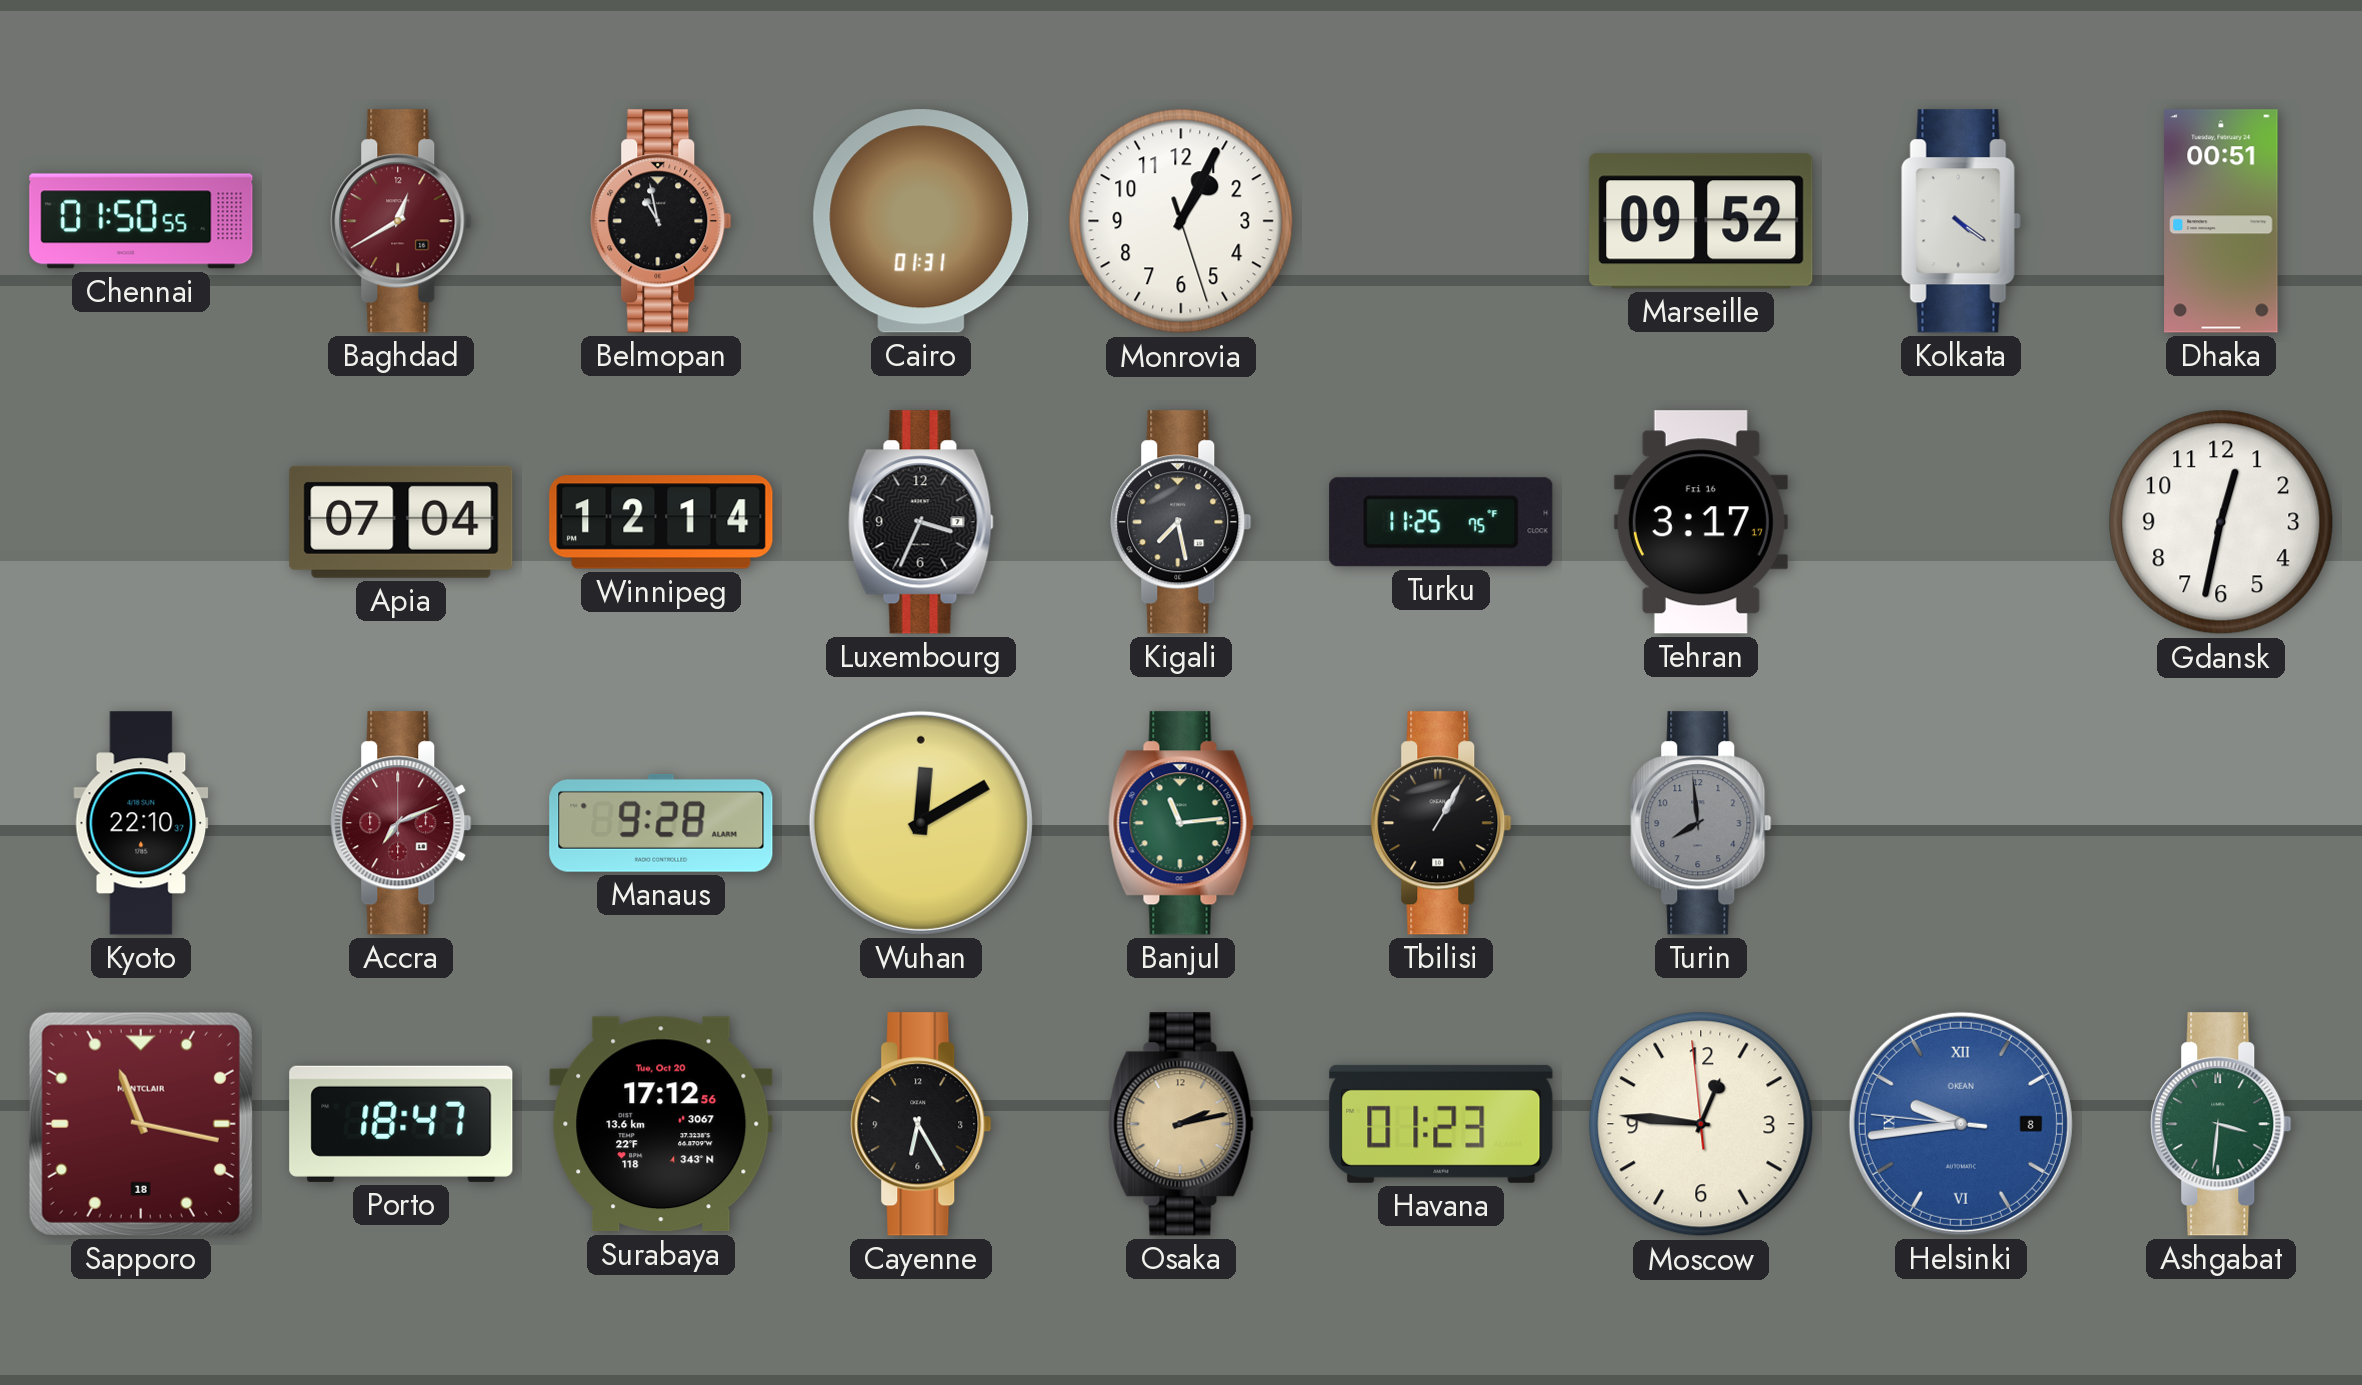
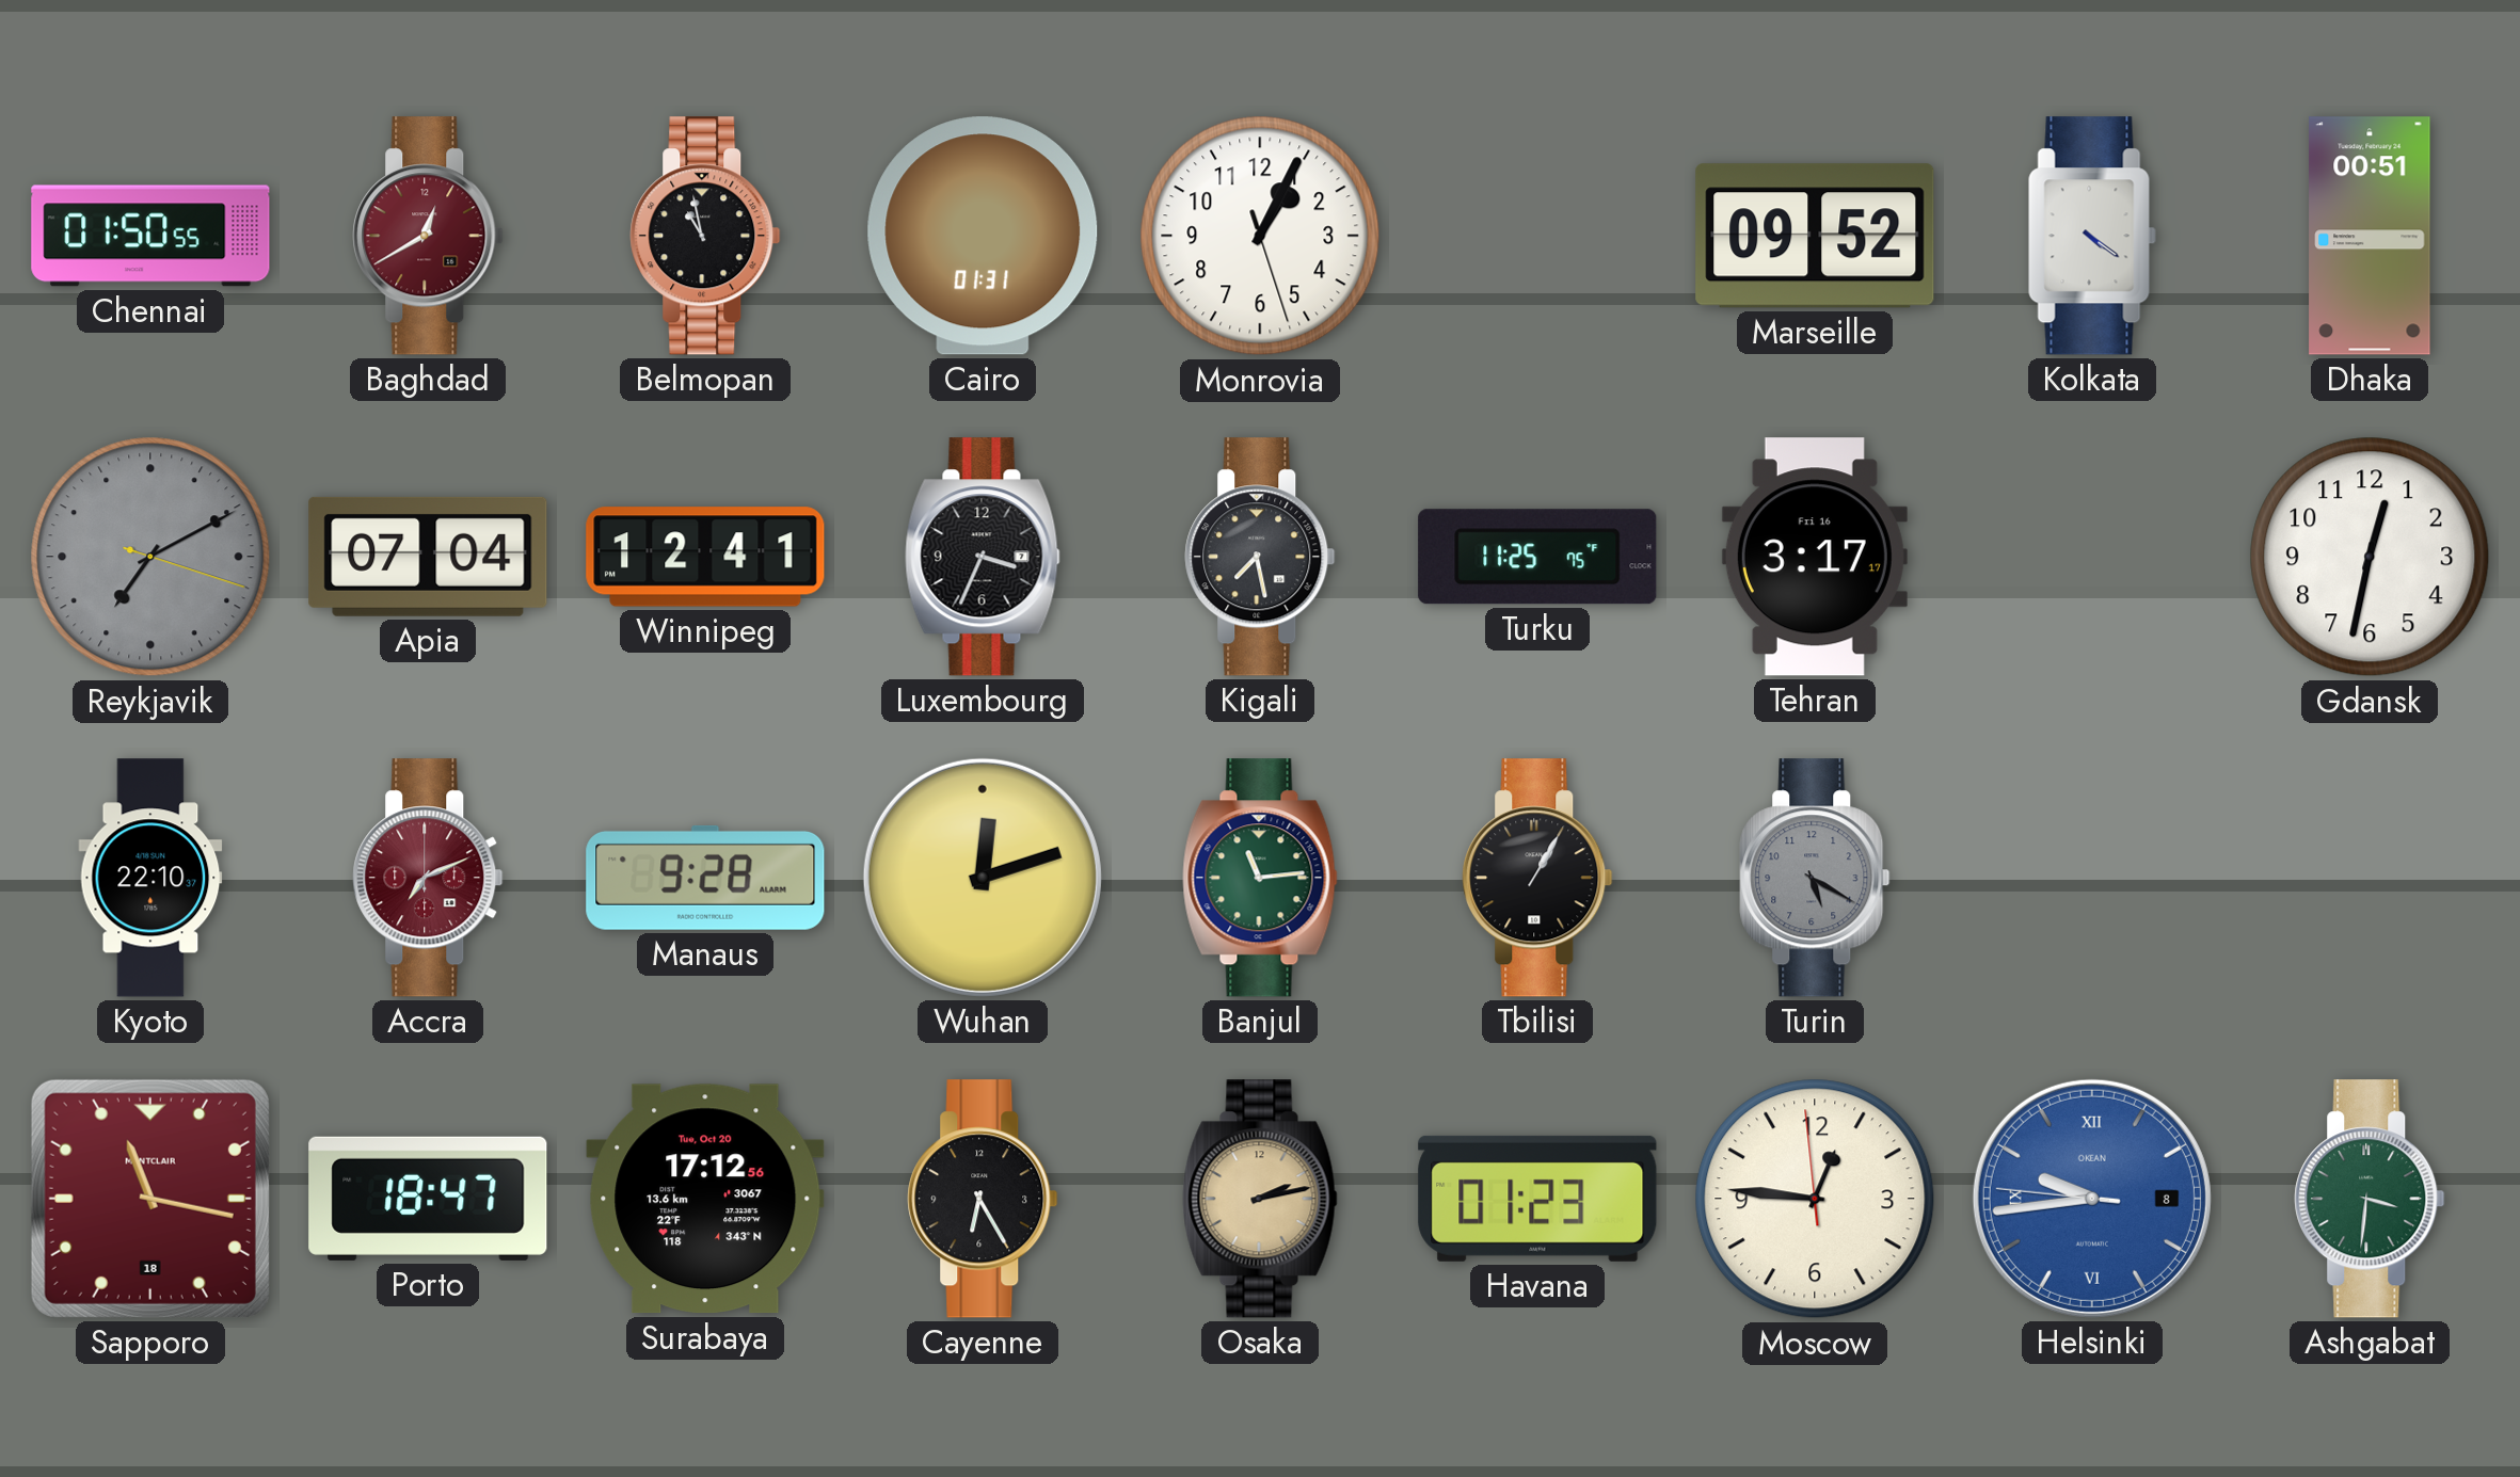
Reykjavik: none -> 7:10 (150, 557)
Winnipeg: 12:14 -> 12:41 (705, 557)
Wuhan: 12:10 -> 12:12 (983, 878)
Turin: 7:59 -> 5:20 (1815, 878)
